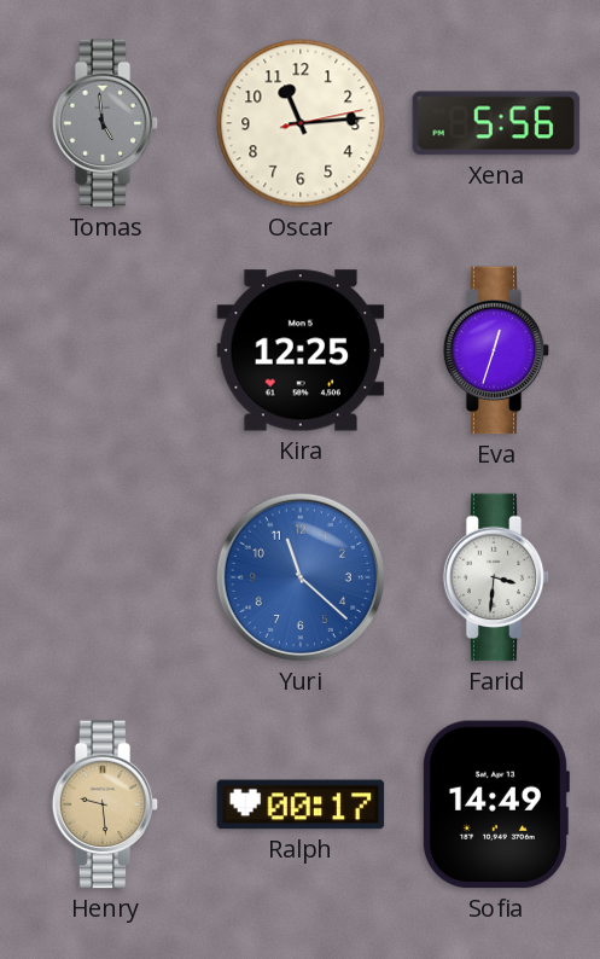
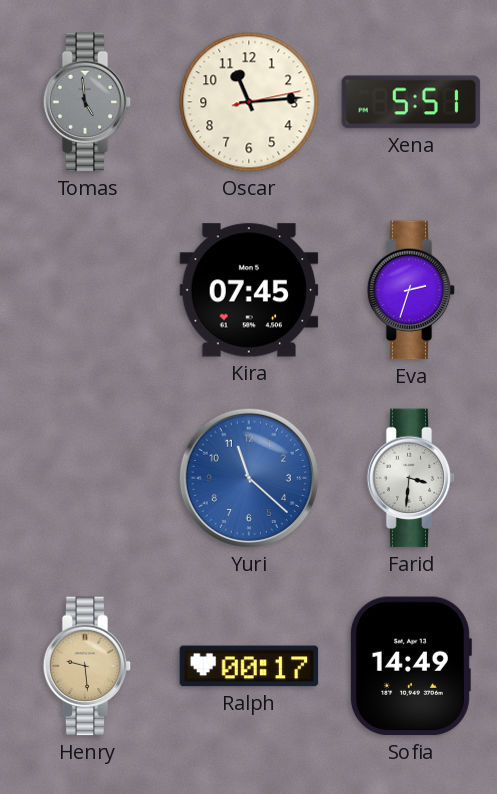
Xena: 5:56 -> 5:51 (411, 102)
Kira: 12:25 -> 07:45 (249, 290)
Eva: 12:33 -> 2:33 (411, 290)
